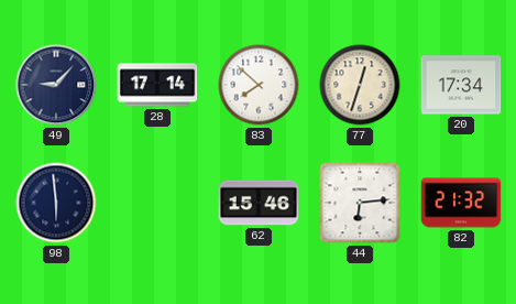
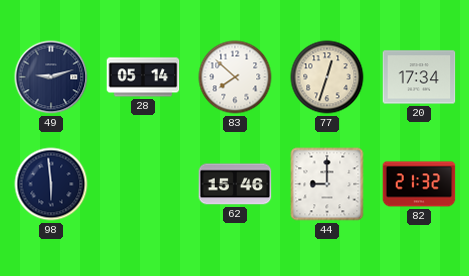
49: 9:07 -> 9:12 (51, 77)
28: 17:14 -> 05:14 (143, 77)
44: 6:14 -> 9:00 (327, 184)
